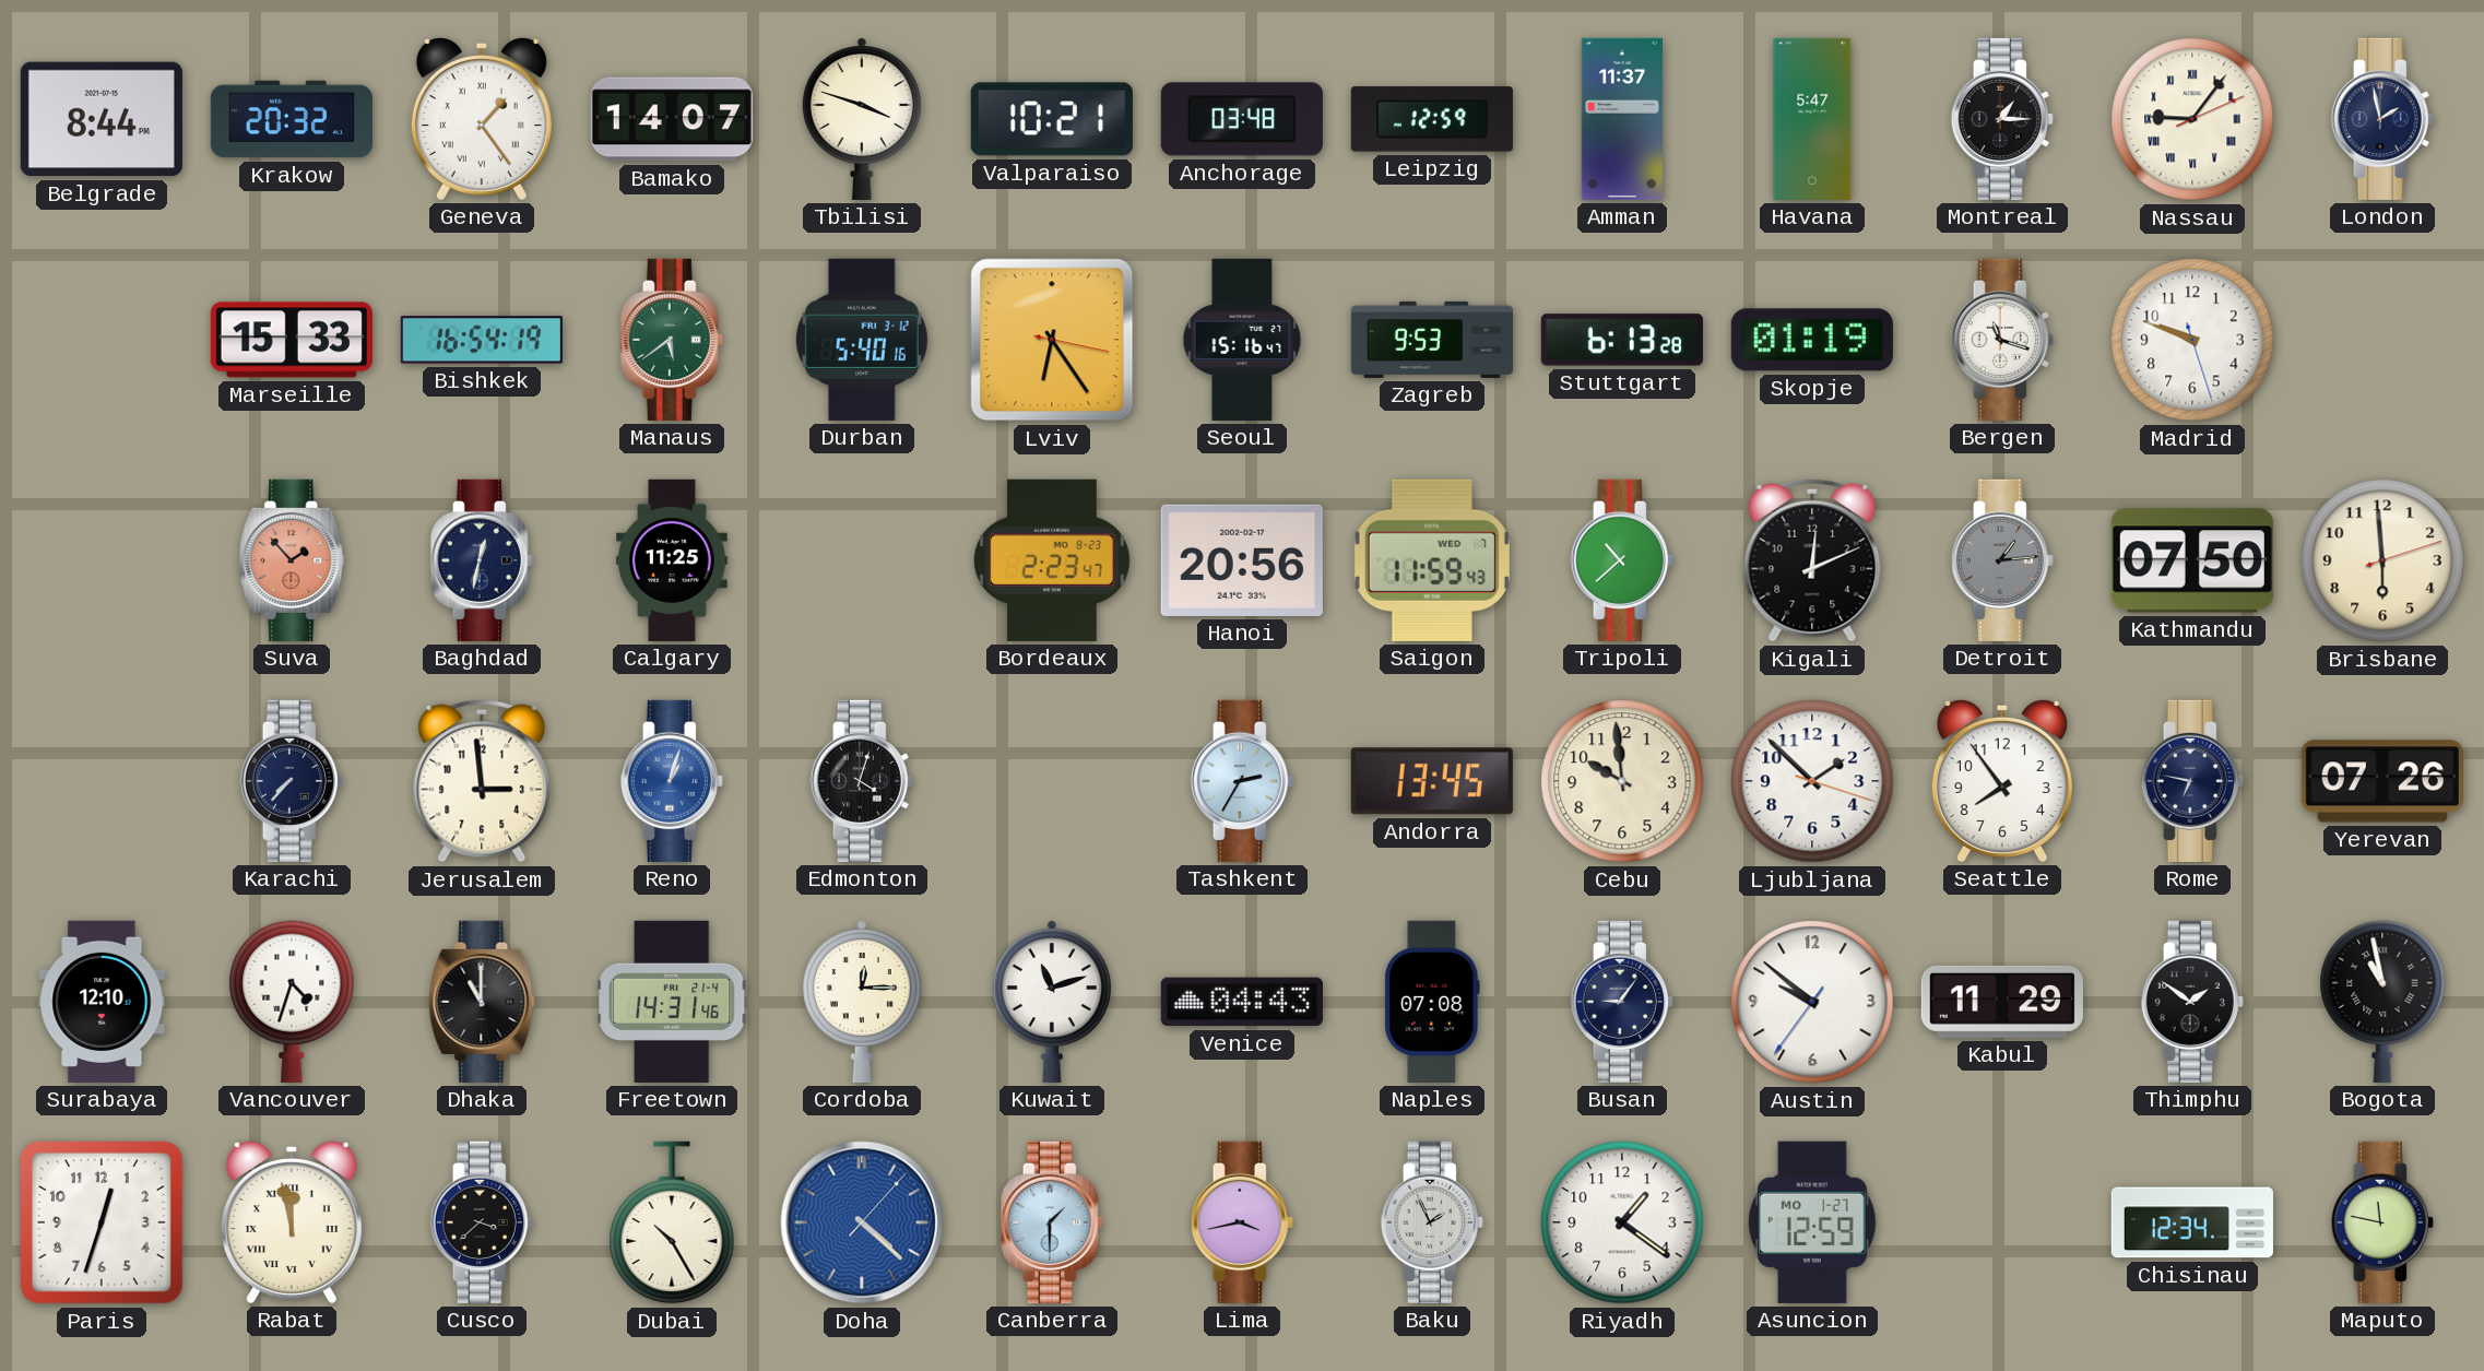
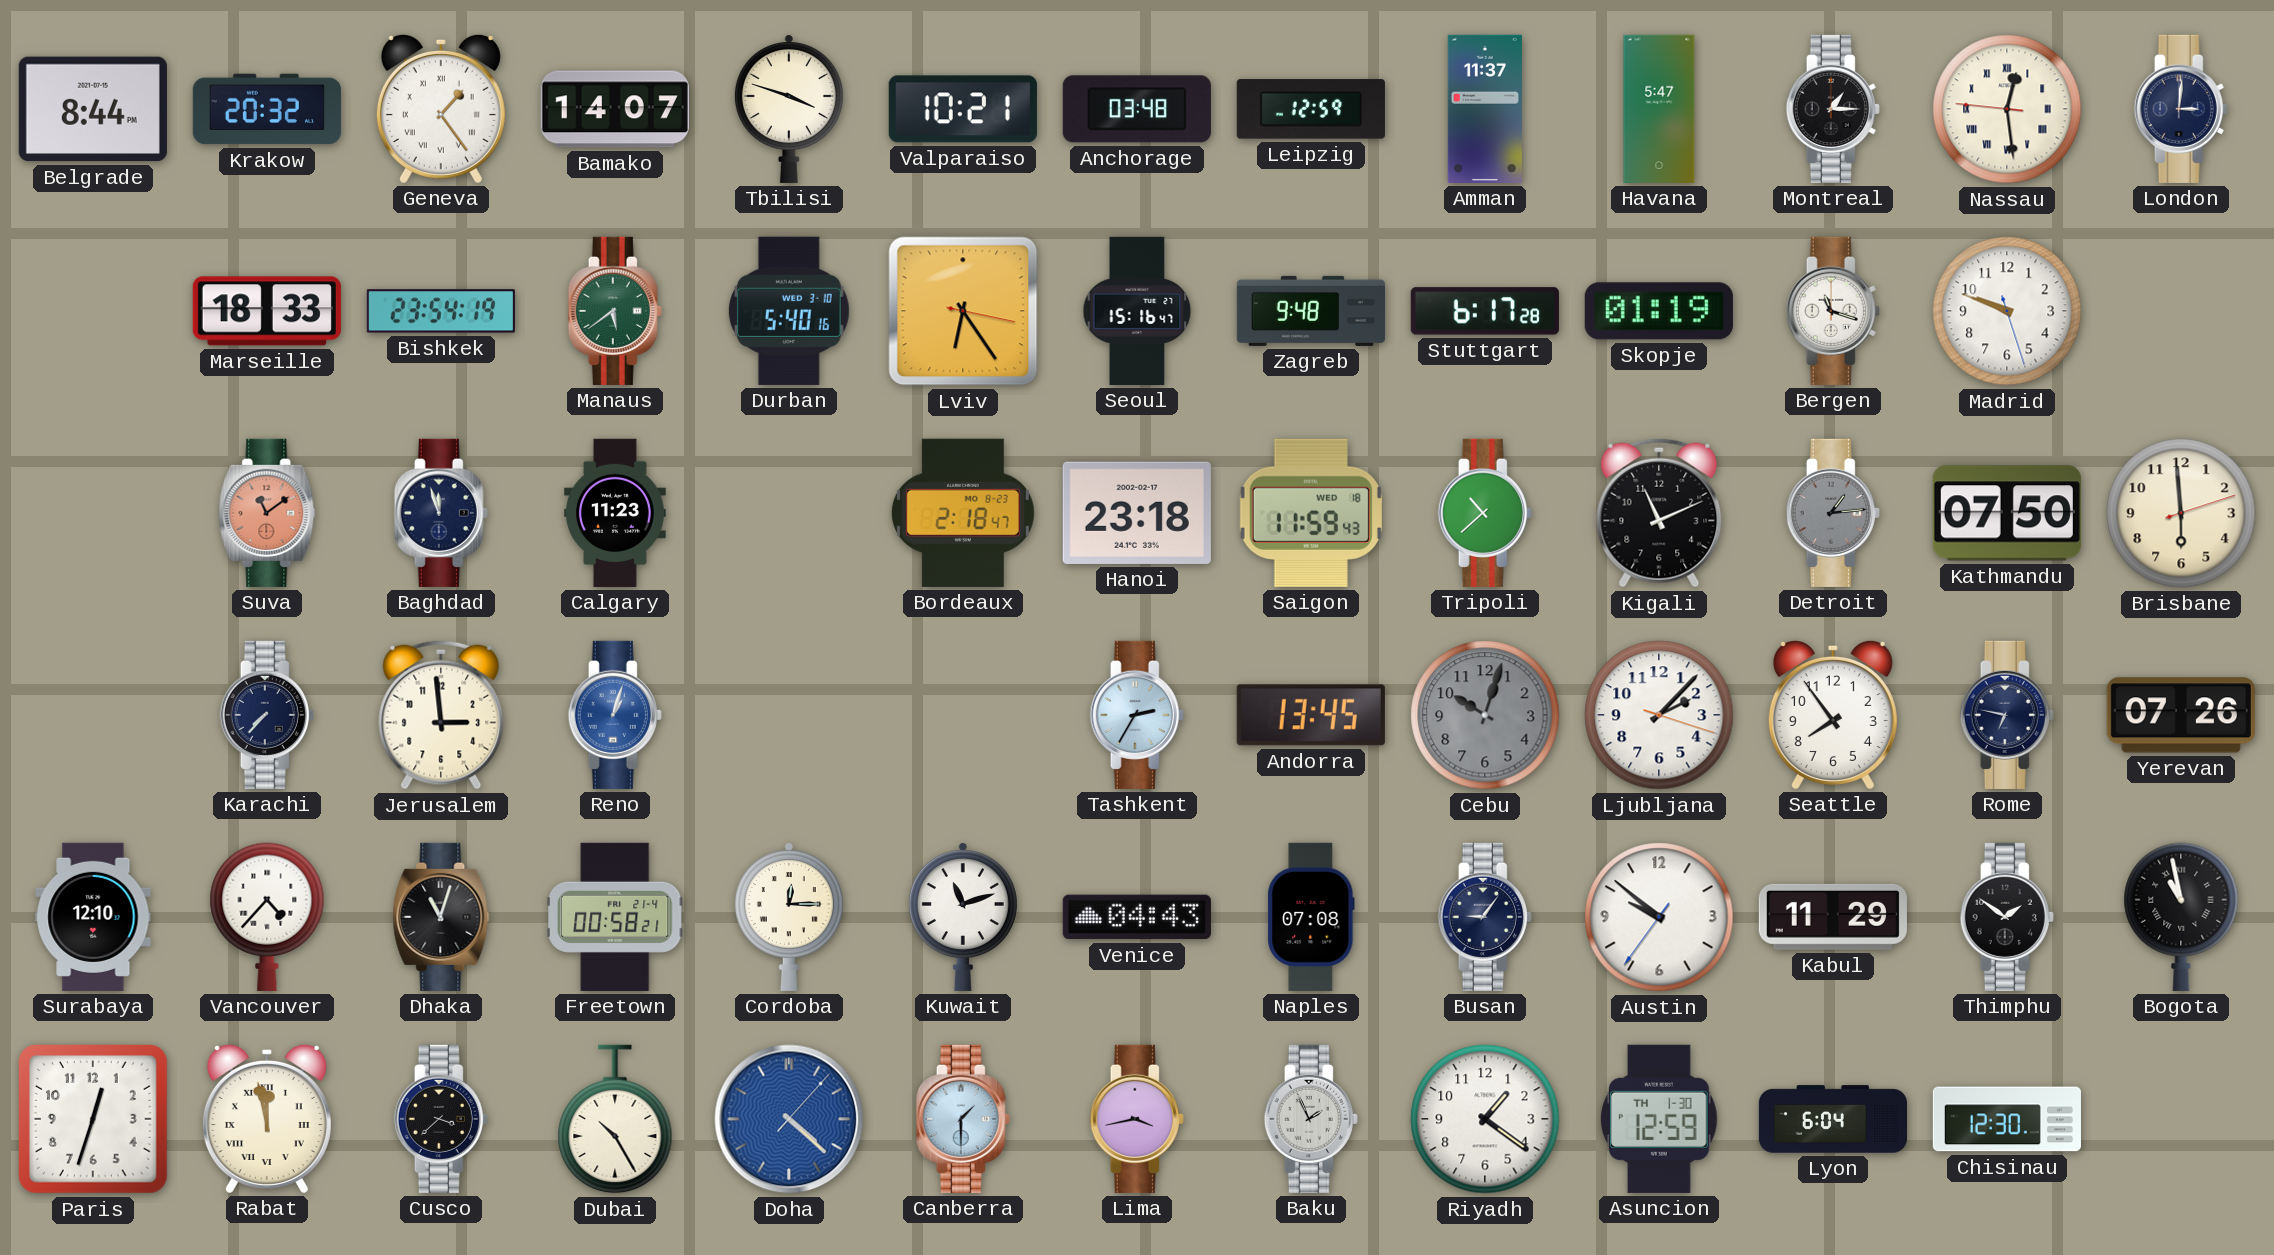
Nassau: 9:06 -> 12:28 (2007, 109)
London: 1:58 -> 3:01 (2181, 109)
Marseille: 15:33 -> 18:33 (267, 311)
Bishkek: 16:54 -> 23:54 (441, 311)
Durban date: FRI 3-12 -> WED 3-10 (789, 311)
Zagreb: 9:53 -> 9:48 (1311, 311)
Stuttgart: 6:13 -> 6:17 (1485, 311)
Suva: 1:53 -> 11:09 (267, 513)
Baghdad: 12:32 -> 11:57 (441, 513)
Calgary: 11:25 -> 11:23 (615, 513)
Bordeaux: 2:23 -> 2:18 (963, 513)
Hanoi: 20:56 -> 23:18 (1137, 513)
Saigon date: WED 7 -> WED 18 (1311, 513)
Kigali: 12:11 -> 11:11 (1659, 513)
Edmonton: 4:03 -> none (862, 781)
Cebu: 9:59 -> 10:03 (1485, 715)
Cebu dial: cream -> grey (1485, 715)
Ljubljana: 1:52 -> 2:07 (1659, 715)
Vancouver: 4:33 -> 4:37 (267, 917)
Dhaka: 11:00 -> 11:03 (441, 917)
Freetown: 14:31 -> 00:58 (615, 917)
Asuncion date: MO 1-27 -> TH 1-30 (1660, 1119)
Lyon: none -> 6:04 (1832, 1119)
Chisinau: 12:34 -> 12:30 (2007, 1119)
Maputo: 11:47 -> none (2382, 1222)
